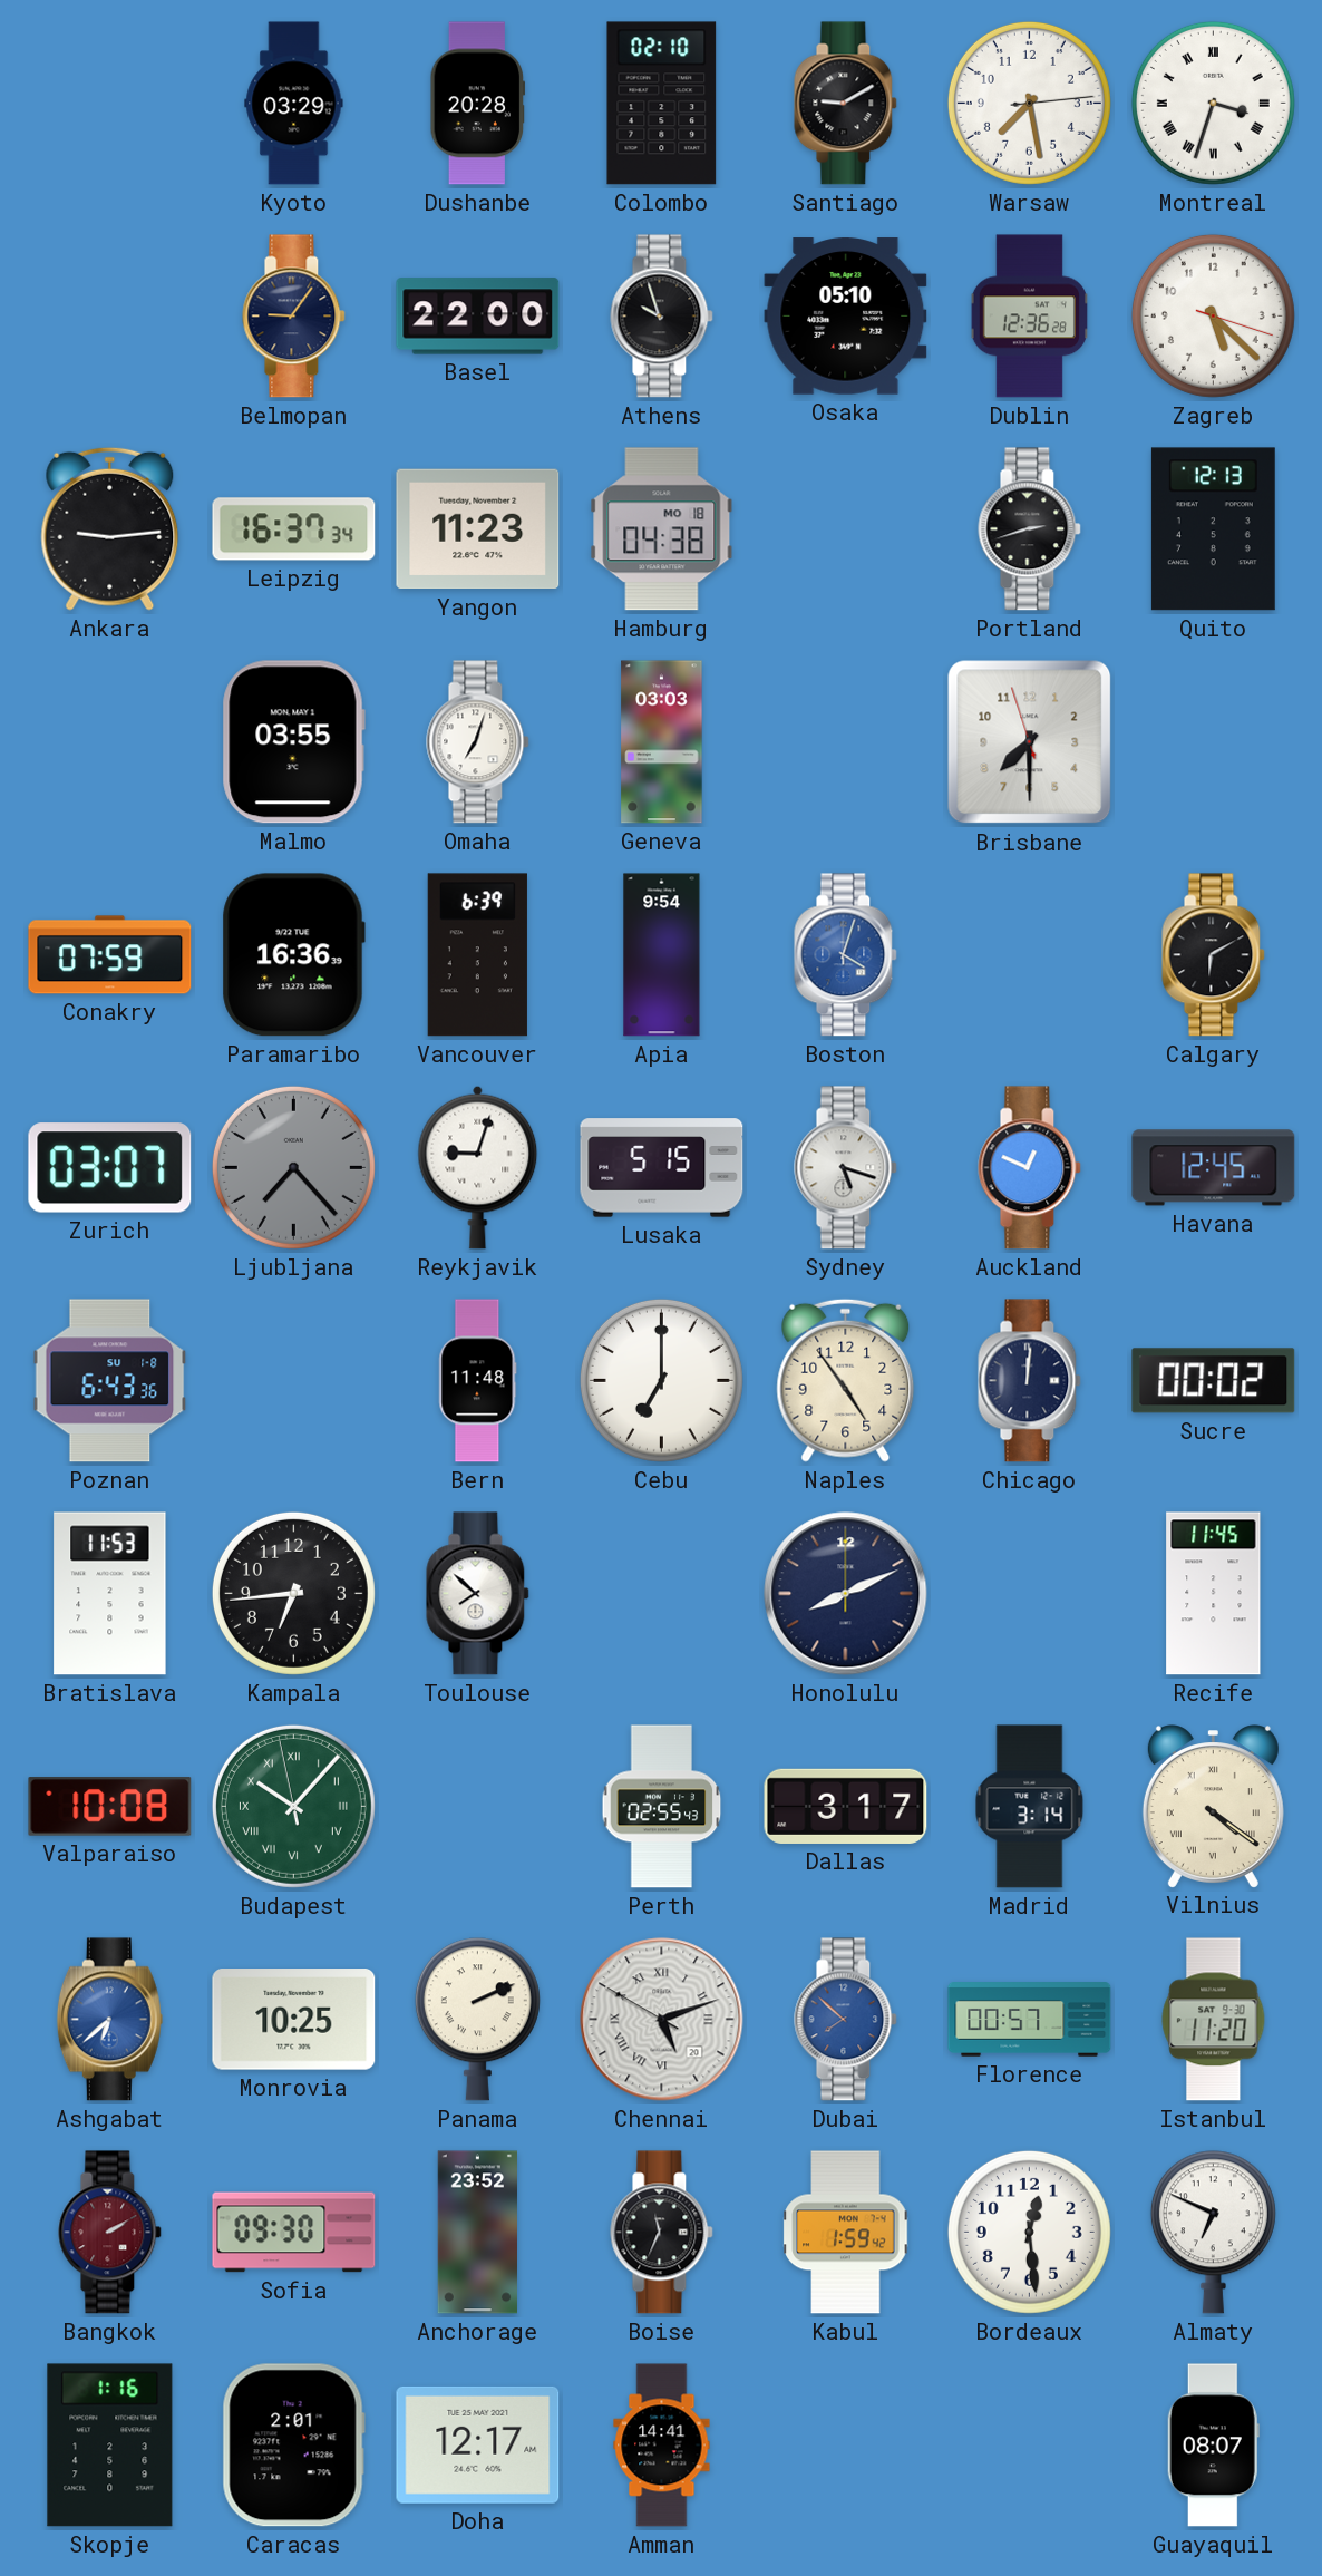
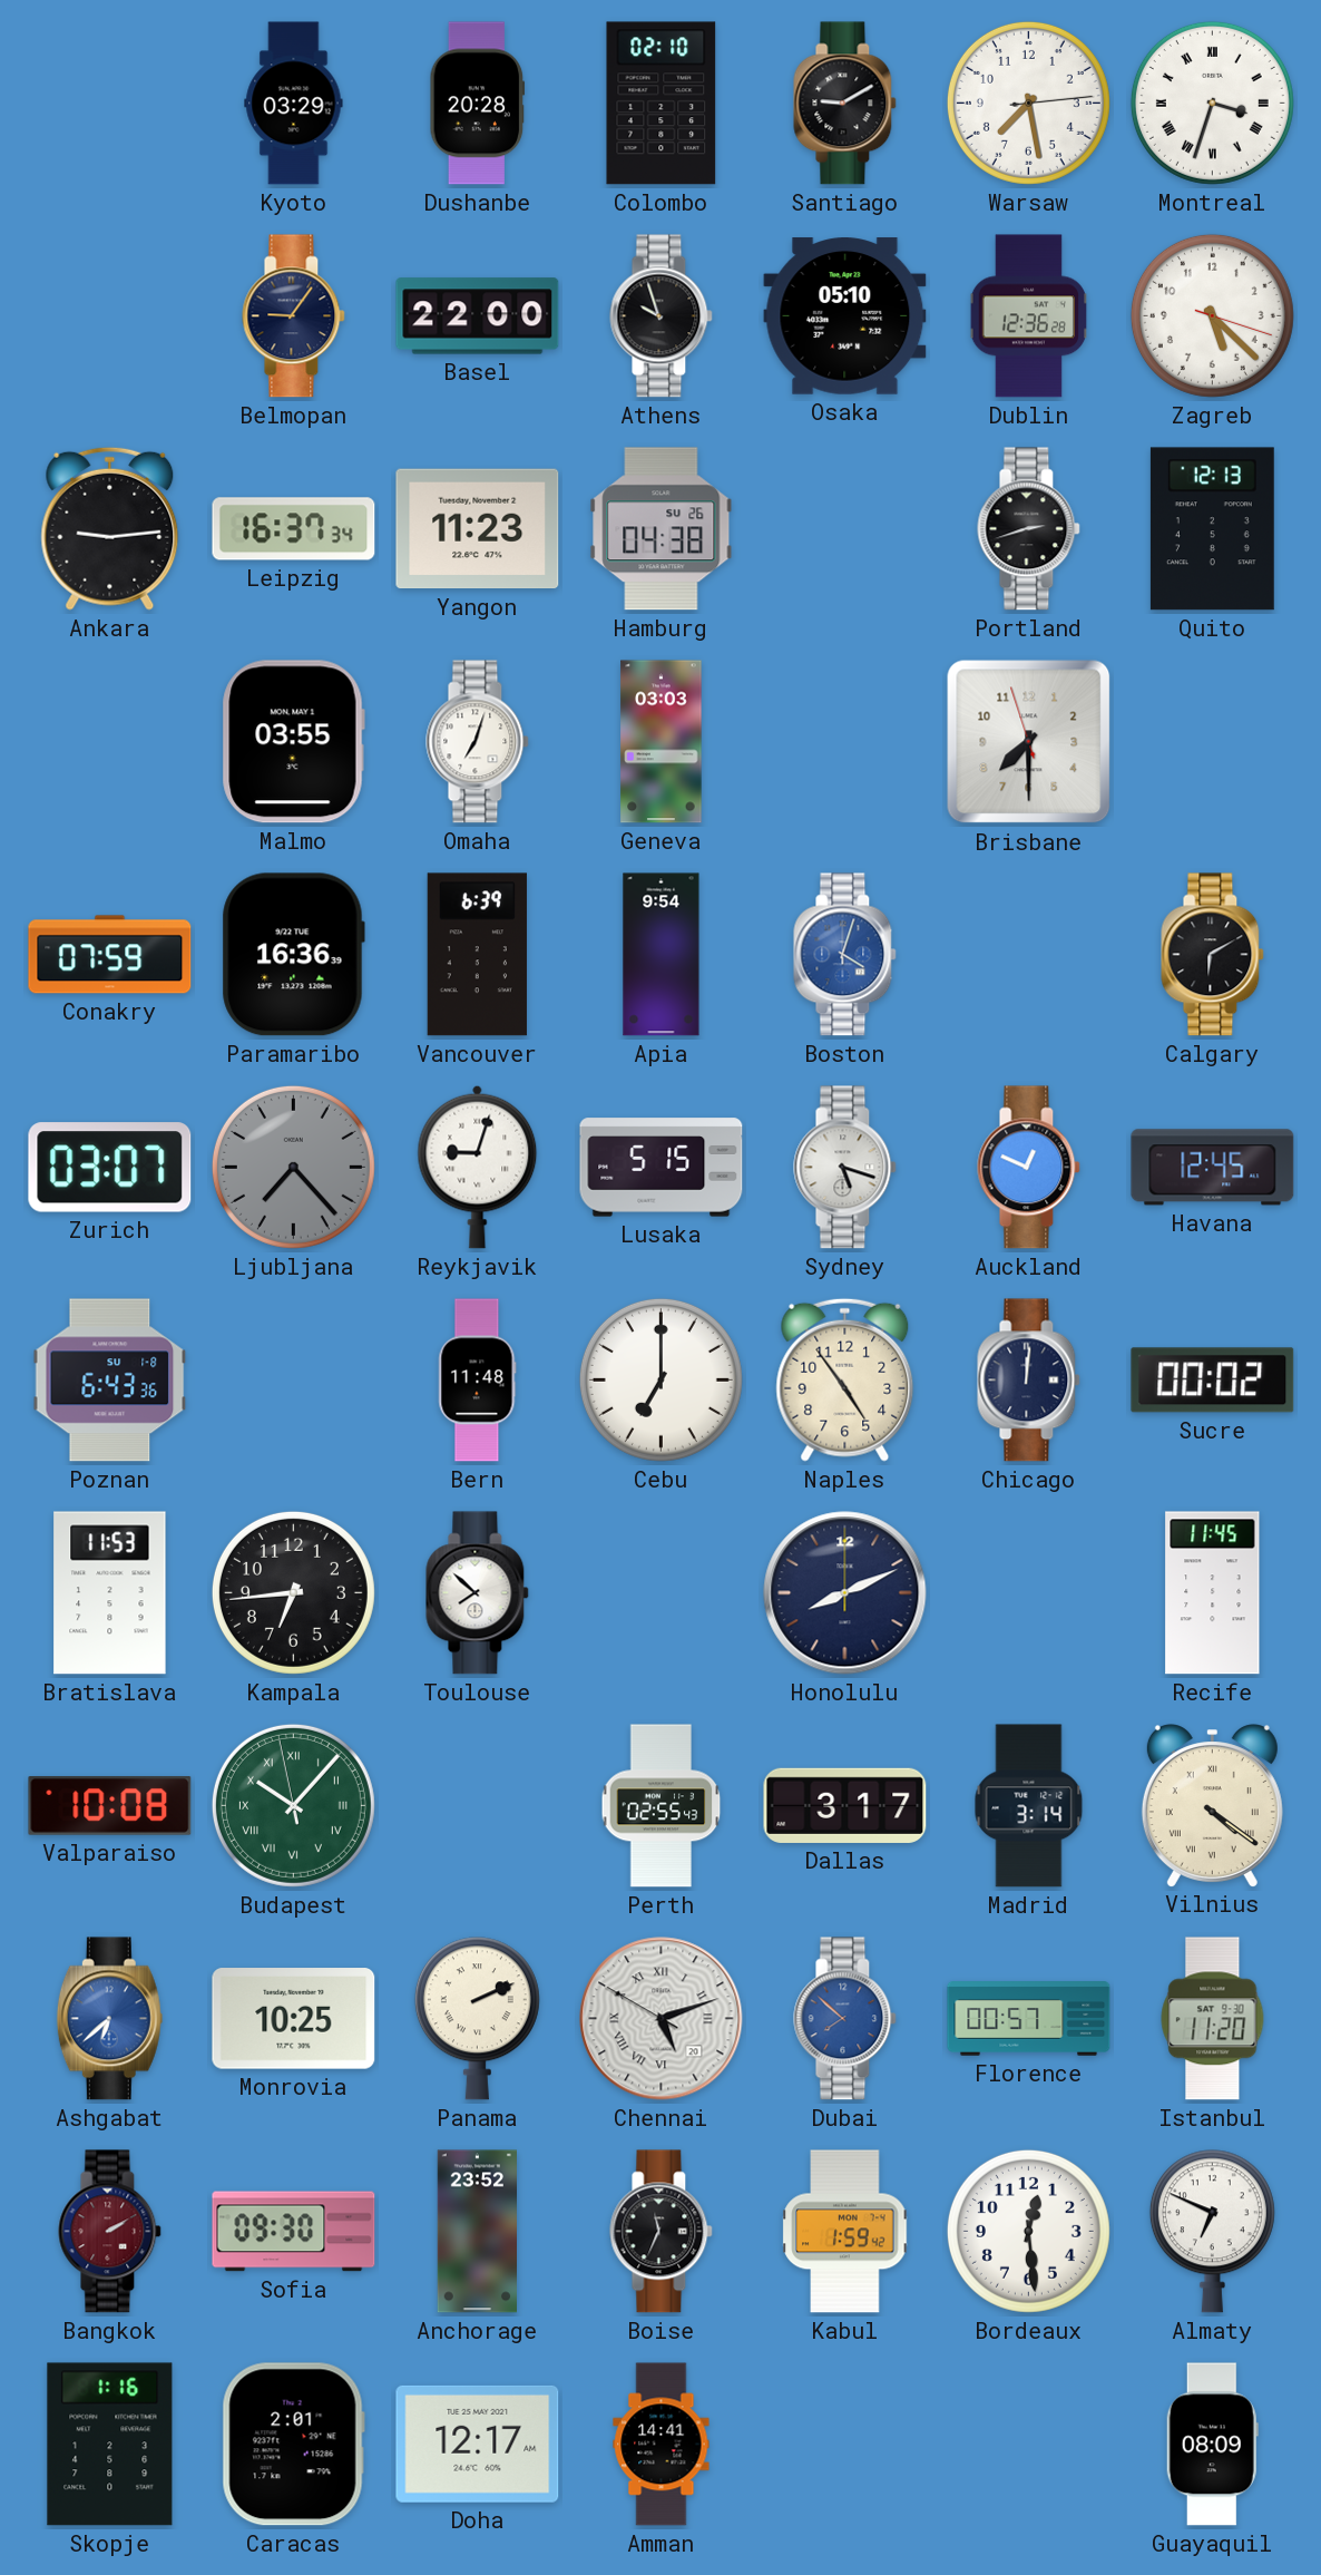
Hamburg date: MO 18 -> SU 26 (662, 529)
Guayaquil: 08:07 -> 08:09 (1212, 2445)
